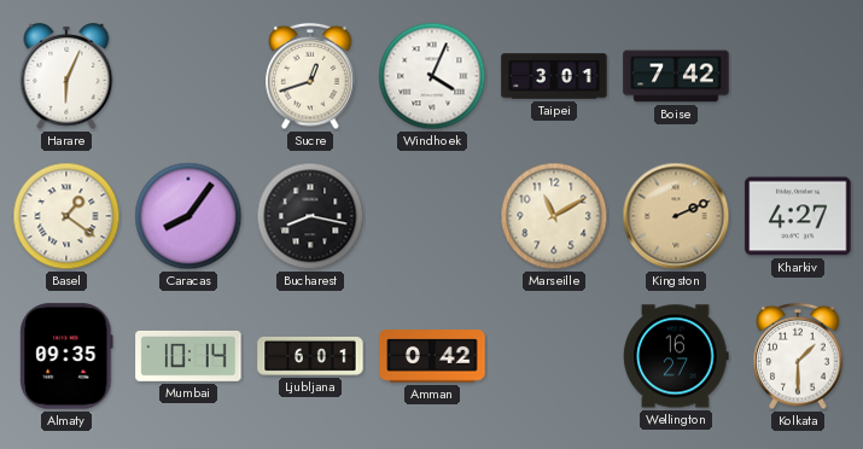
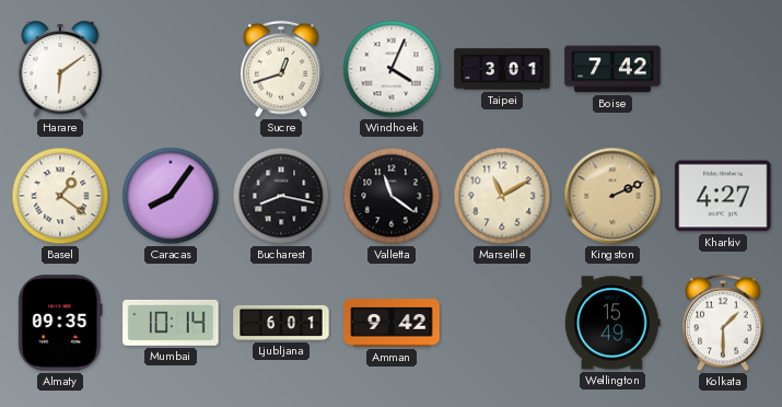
Harare: 6:04 -> 6:09 (60, 69)
Valletta: none -> 11:21 (392, 196)
Amman: 0:42 -> 9:42 (392, 323)
Wellington: 16:27 -> 15:49 (612, 323)
